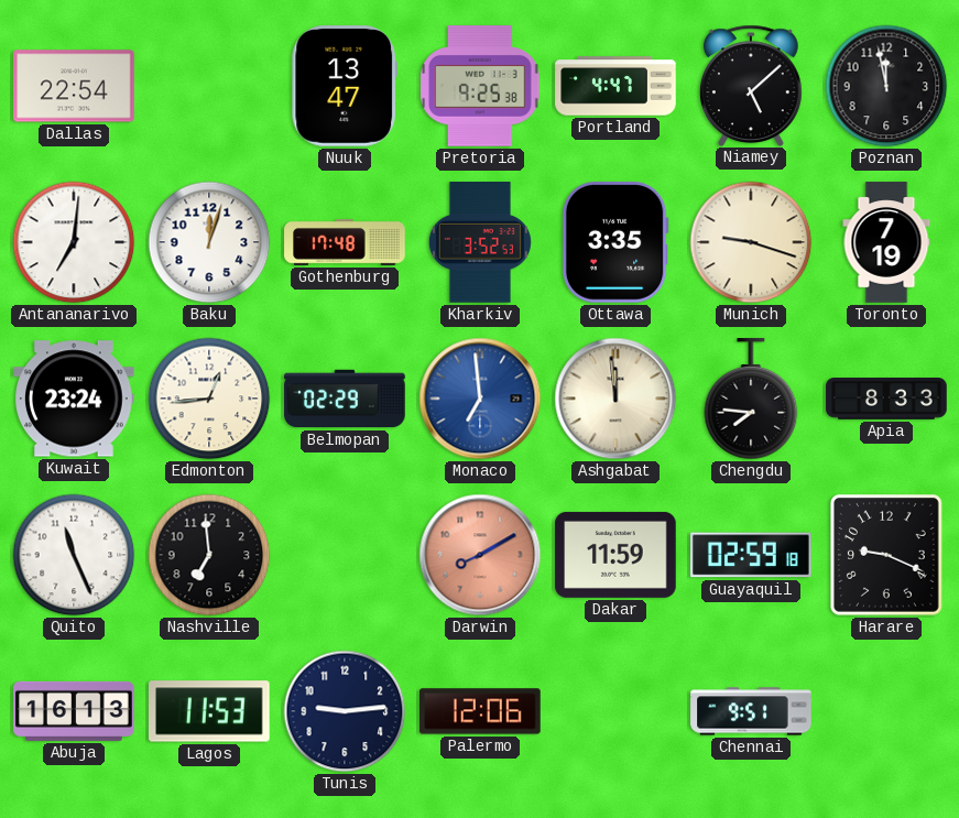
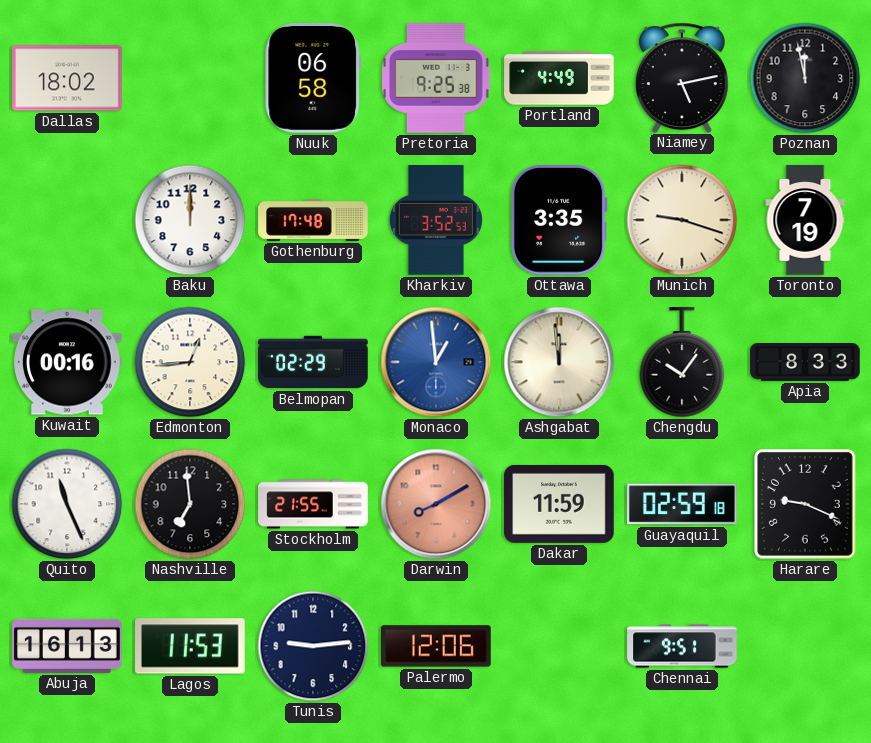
Dallas: 22:54 -> 18:02 (67, 78)
Nuuk: 13:47 -> 06:58 (313, 78)
Portland: 4:47 -> 4:49 (559, 78)
Niamey: 5:08 -> 5:13 (682, 77)
Antananarivo: 7:01 -> none (74, 242)
Baku: 12:03 -> 12:00 (190, 220)
Kuwait: 23:24 -> 00:16 (67, 362)
Monaco: 6:59 -> 12:59 (436, 362)
Chengdu: 7:46 -> 10:06 (682, 363)
Stockholm: none -> 21:55 (313, 504)
